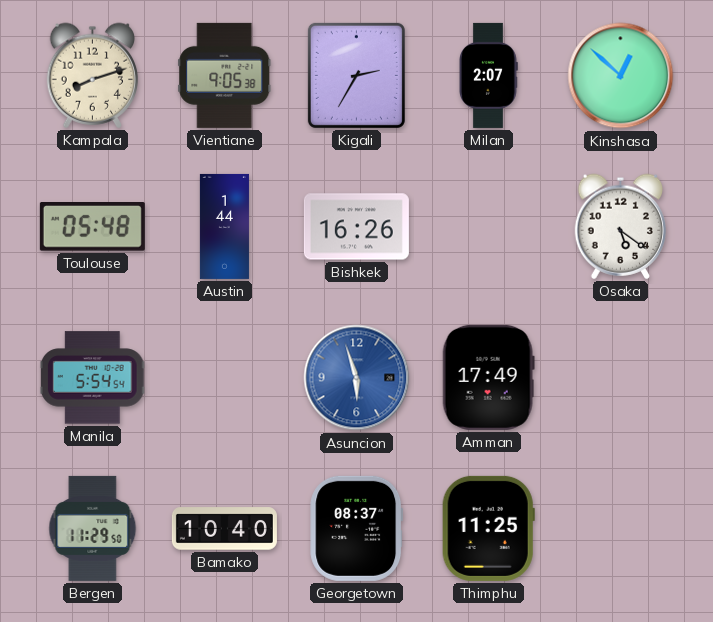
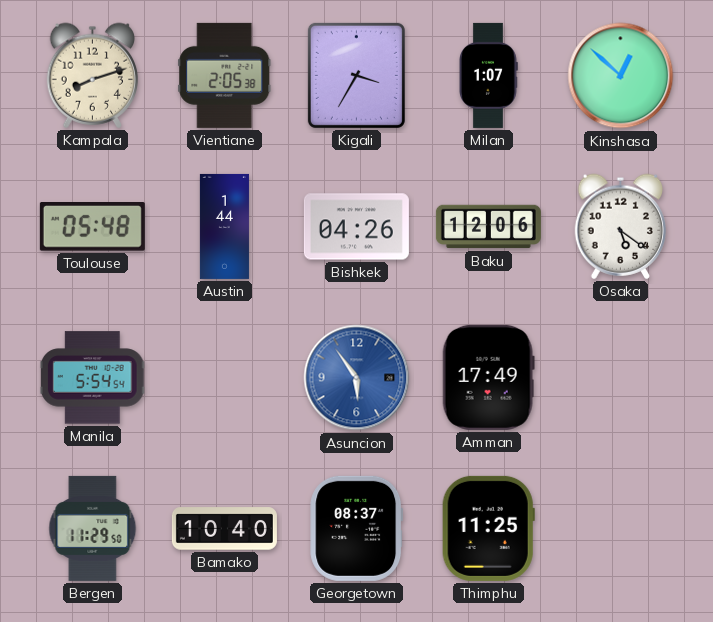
Vientiane: 9:05 -> 2:05 (225, 75)
Kigali: 2:35 -> 3:35 (356, 75)
Milan: 2:07 -> 1:07 (488, 75)
Bishkek: 16:26 -> 04:26 (356, 227)
Baku: none -> 12:06 (488, 227)
Asuncion: 5:57 -> 5:54 (357, 378)
